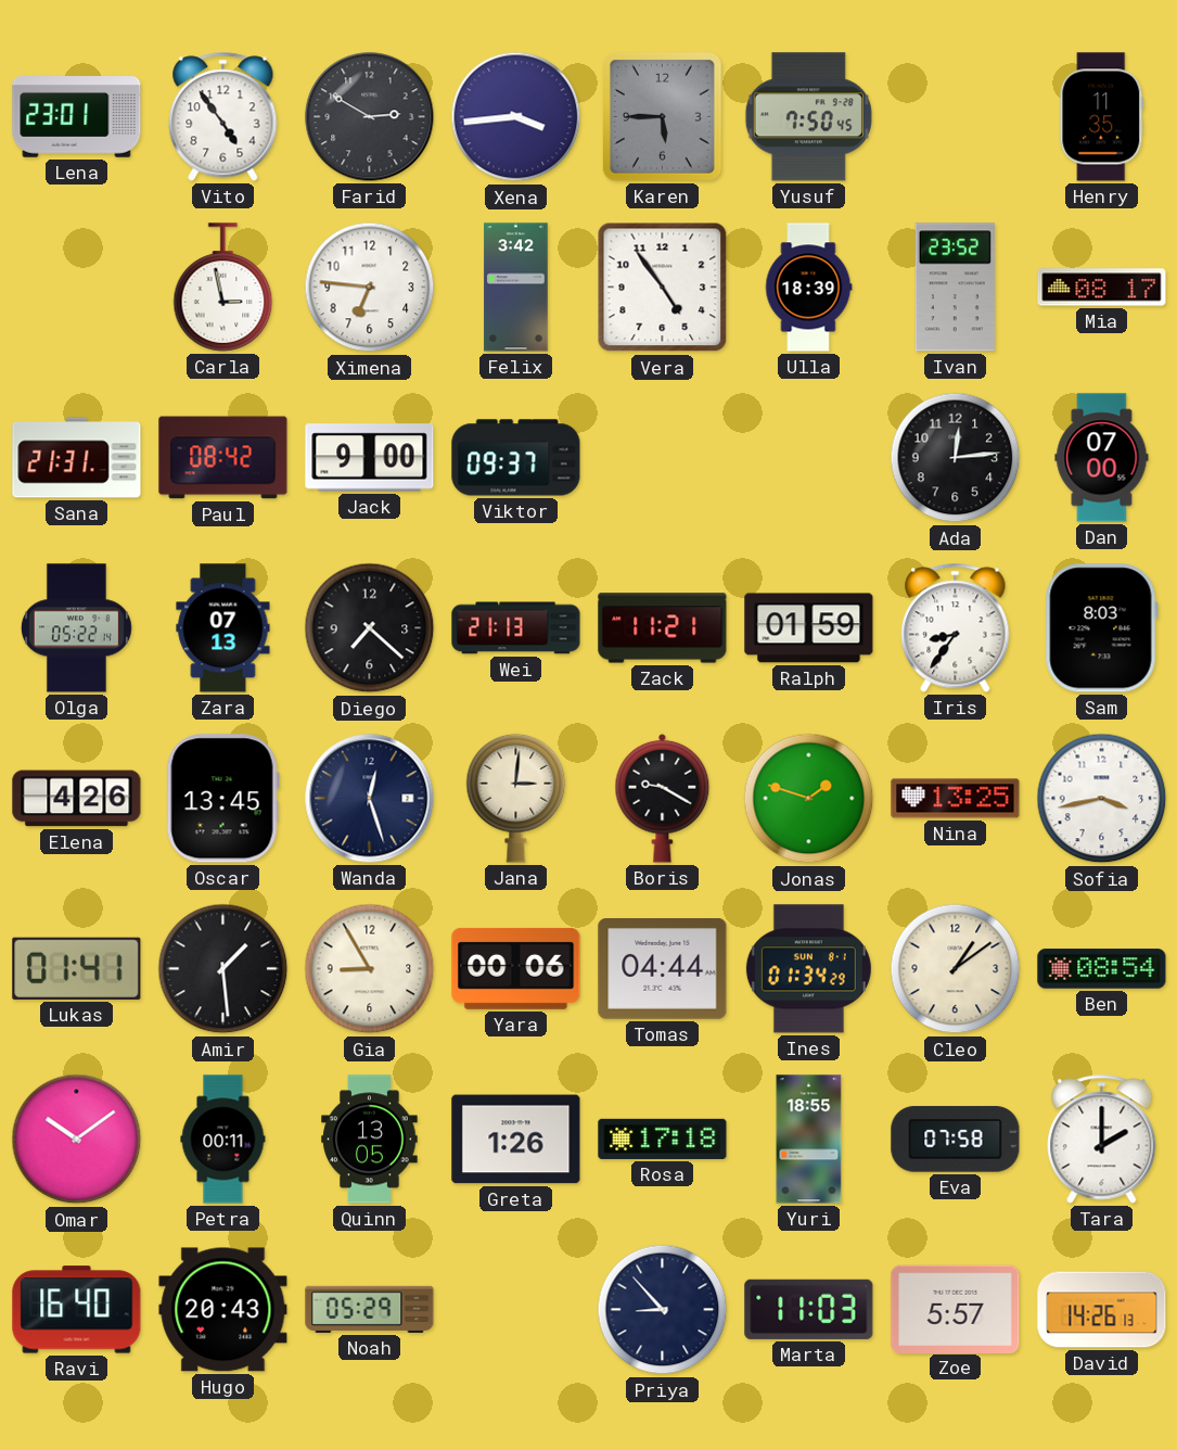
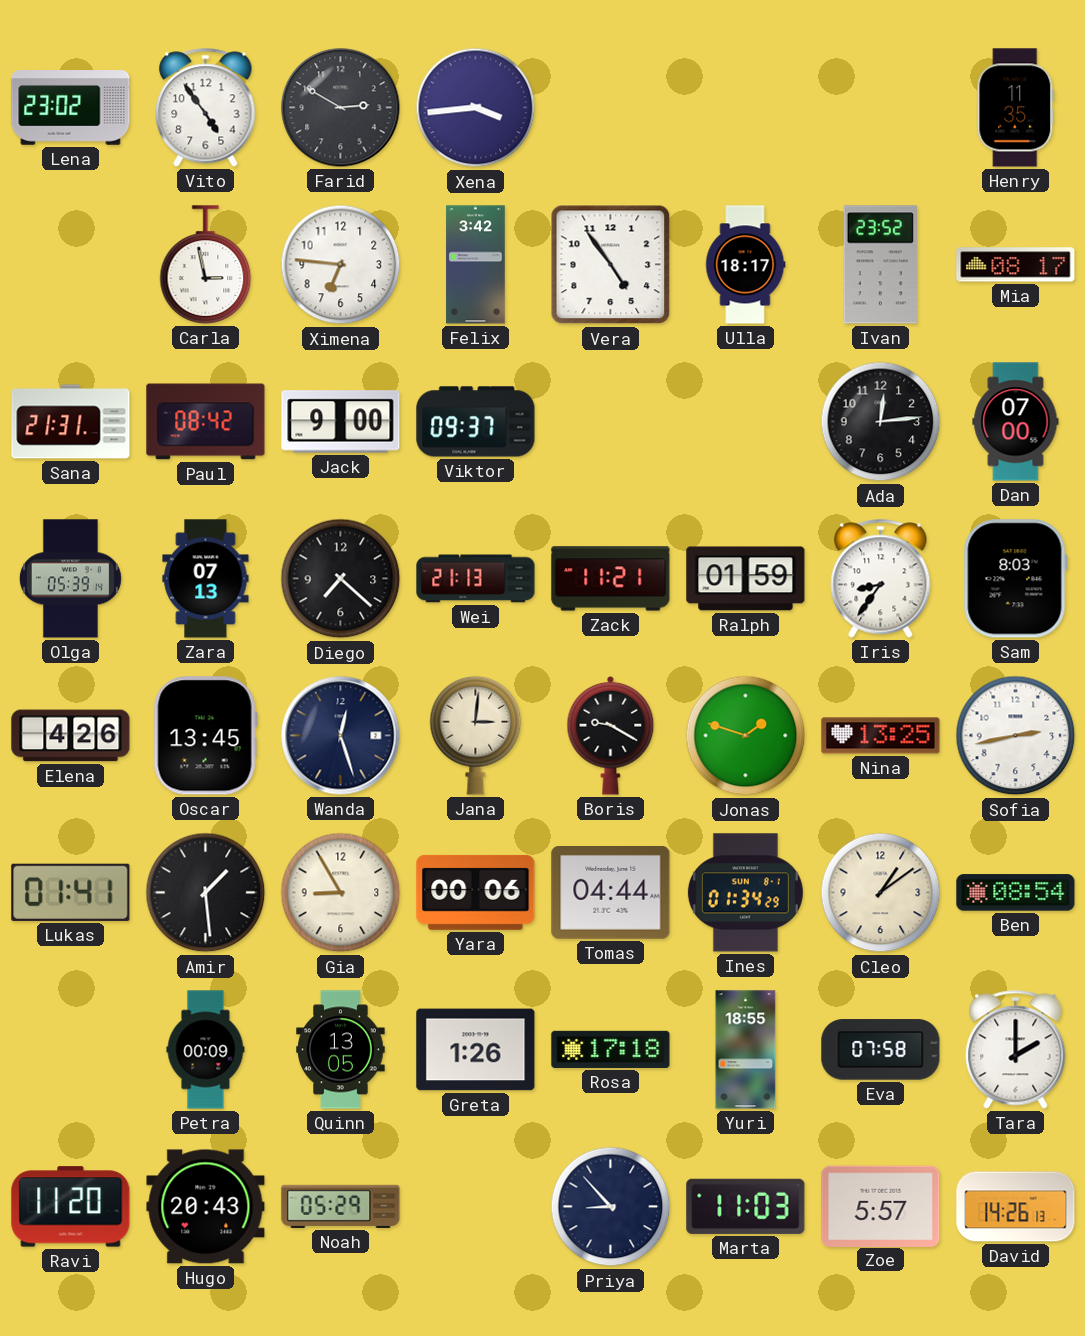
Lena: 23:01 -> 23:02 (71, 108)
Karen: 5:45 -> none (662, 116)
Yusuf: 7:50 -> none (808, 117)
Ulla: 18:39 -> 18:17 (745, 265)
Olga: 05:22 -> 05:39 (70, 579)
Sofia: 3:43 -> 2:43 (1016, 736)
Omar: 10:09 -> none (77, 1140)
Petra: 00:11 -> 00:09 (206, 1050)
Ravi: 16:40 -> 11:20 (71, 1207)
